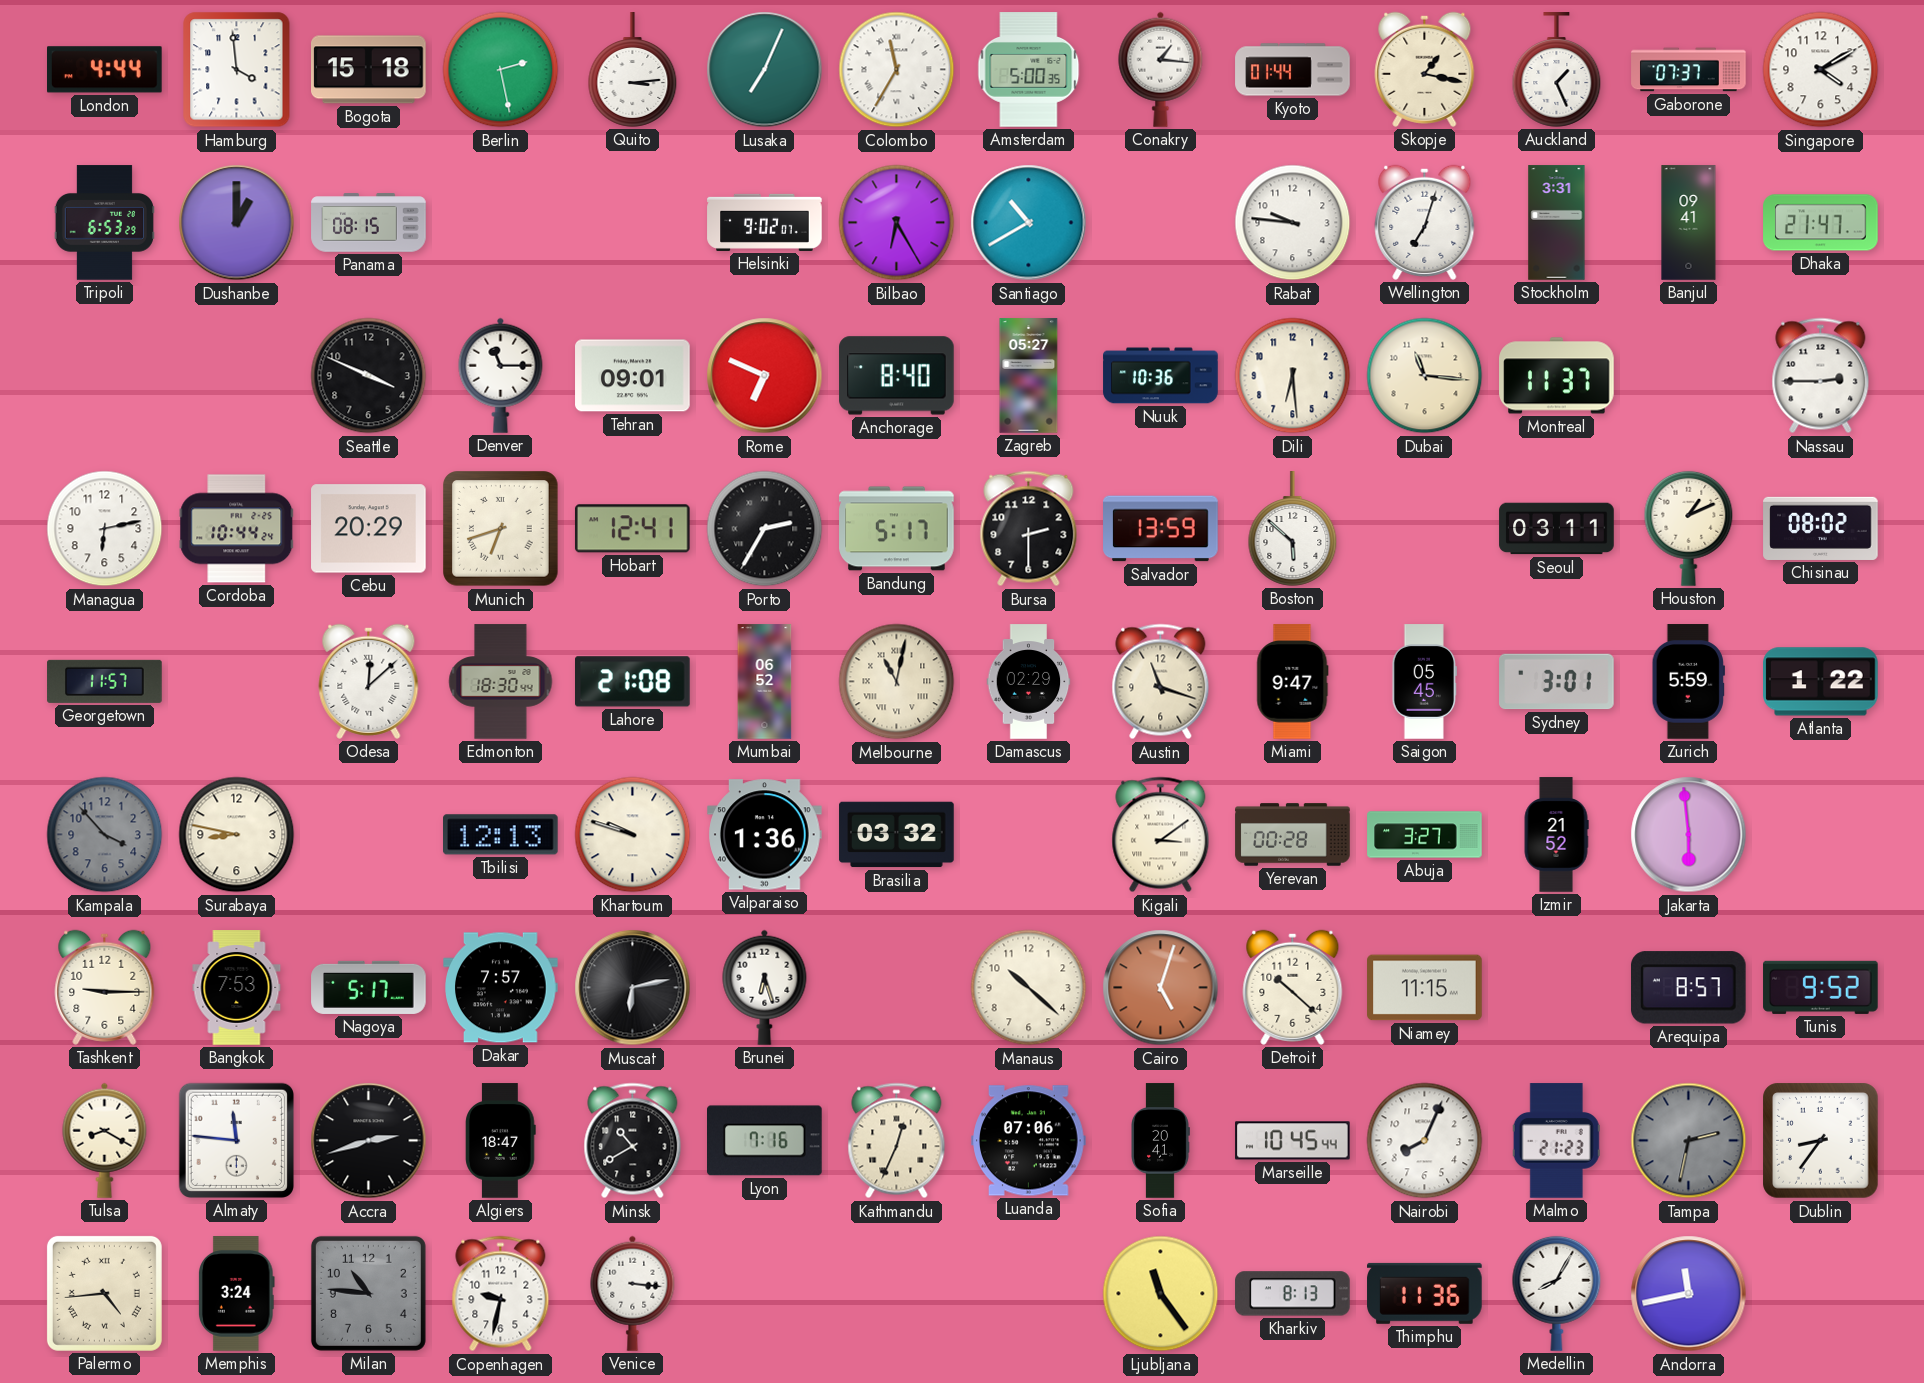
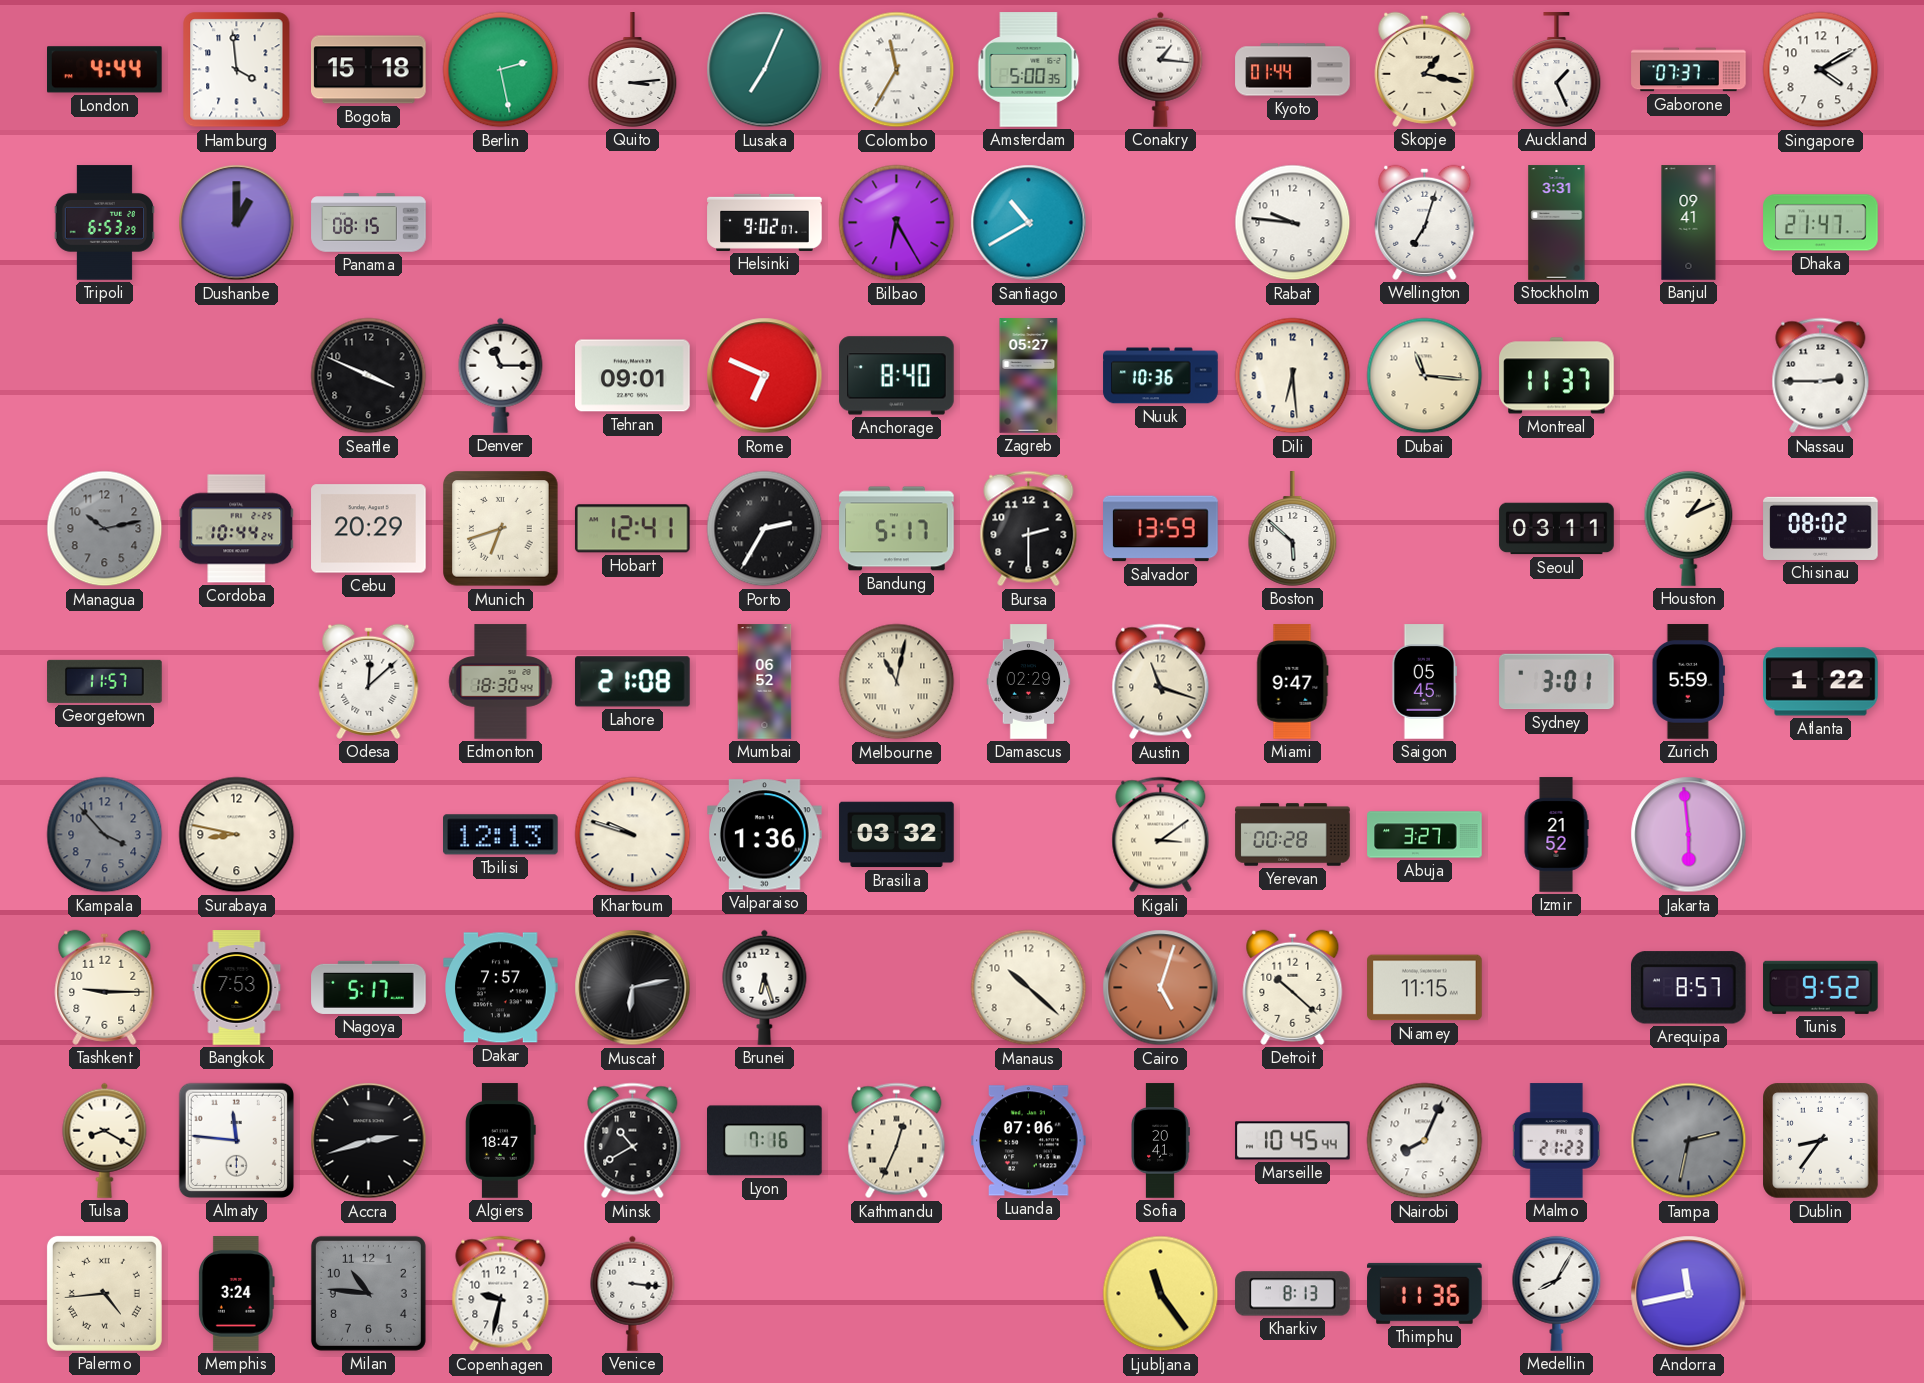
Managua: 6:13 -> 10:13 (105, 529)
Managua dial: white -> grey (105, 529)
